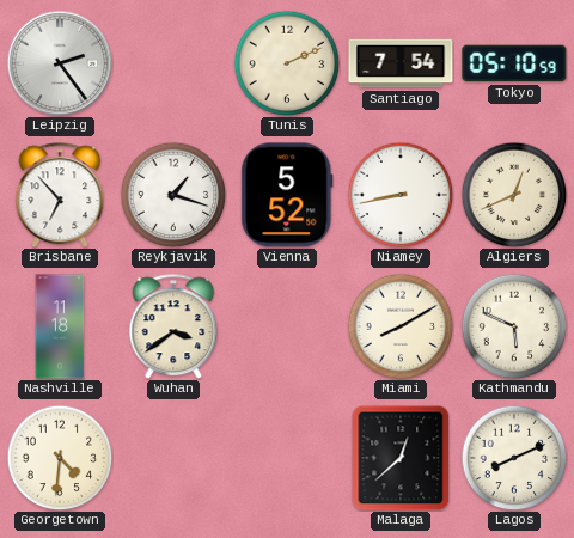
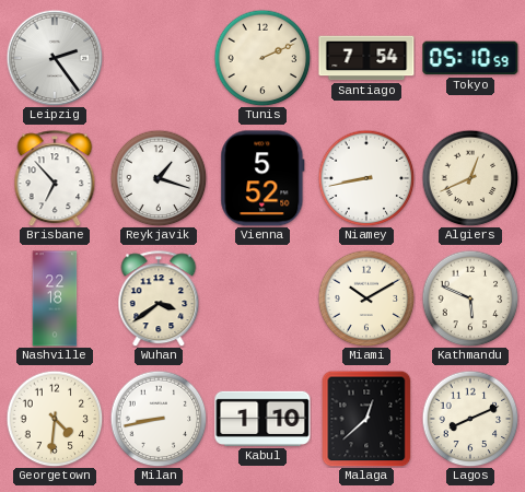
Nashville: 11:18 -> 22:18 (55, 298)
Miami: 8:10 -> 10:10 (366, 298)
Milan: none -> 8:43 (159, 419)
Kabul: none -> 1:10 (262, 419)
